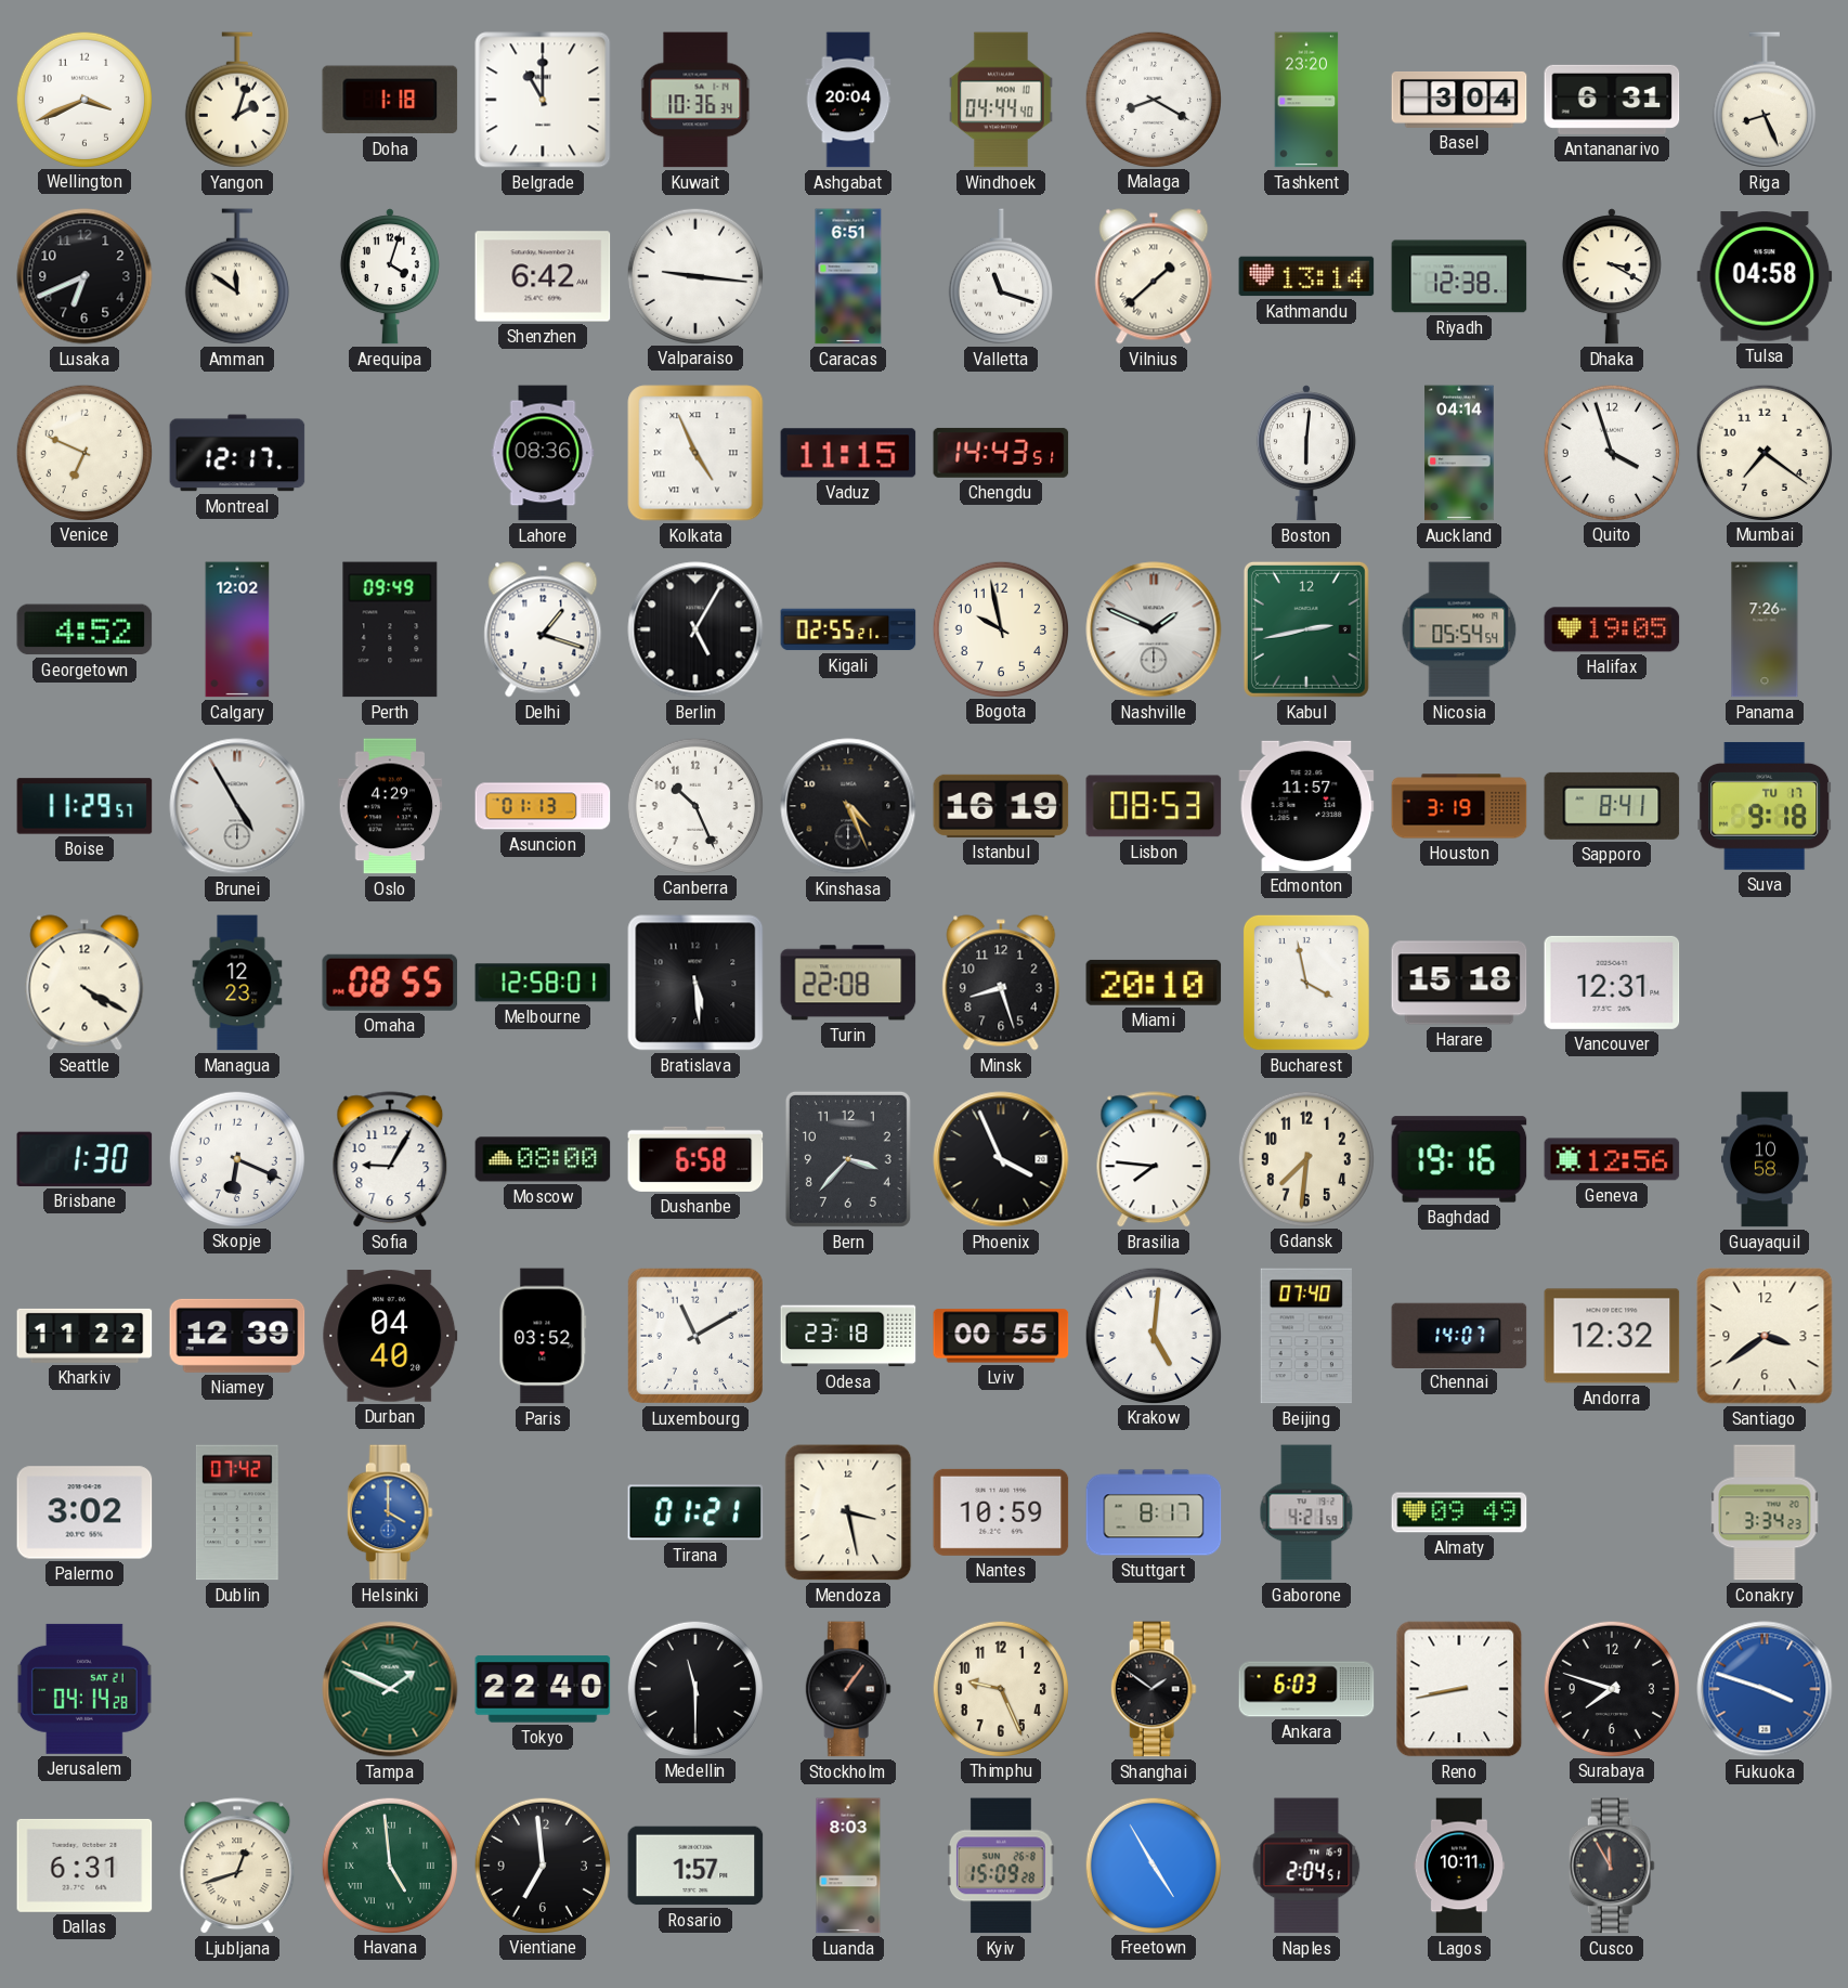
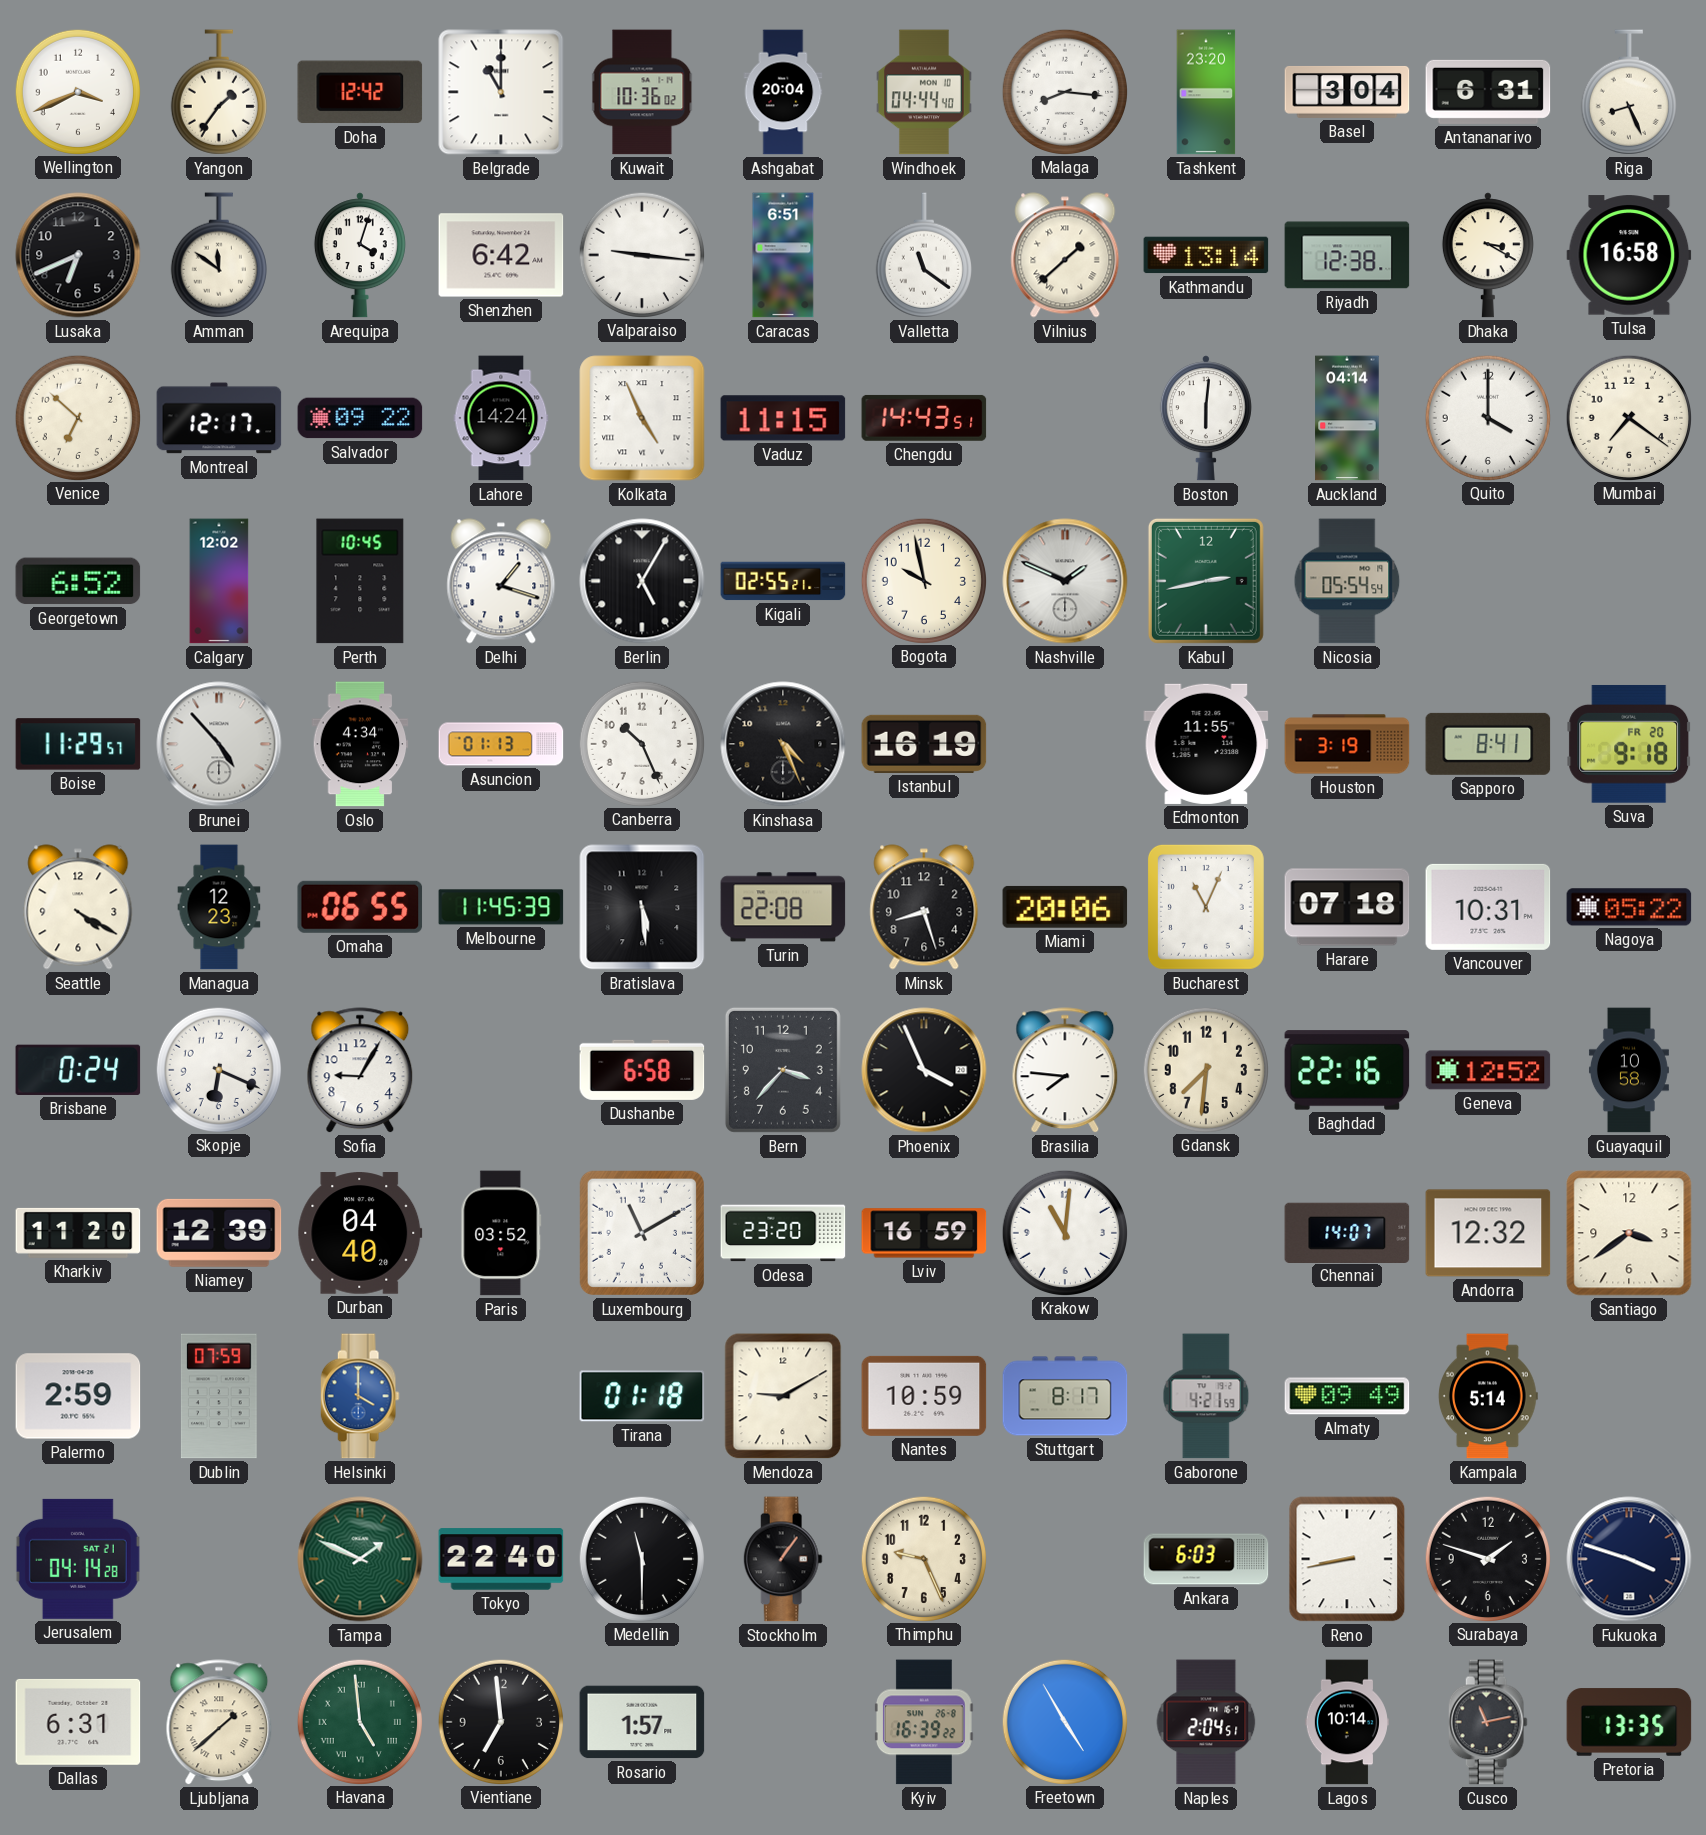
Yangon: 2:03 -> 1:36 (219, 92)
Doha: 1:18 -> 12:42 (360, 92)
Kuwait: 10:36:34 -> 10:36:02 (642, 92)
Malaga: 8:20 -> 8:16 (1064, 91)
Valletta: 11:18 -> 11:21 (924, 255)
Tulsa: 04:58 -> 16:58 (1629, 255)
Venice: 6:49 -> 6:52 (77, 417)
Salvador: none -> 09:22 (360, 418)
Lahore: 08:36 -> 14:24 (501, 418)
Quito: 3:57 -> 4:00 (1487, 417)
Georgetown: 4:52 -> 6:52 (78, 581)
Perth: 09:49 -> 10:45 (360, 581)
Halifax: 19:05 -> none (1612, 629)
Panama: 7:26 -> none (1765, 629)
Brunei: 4:55 -> 4:53 (219, 744)
Oslo: 4:29 -> 4:34 (360, 744)
Lisbon: 08:53 -> none (1154, 806)
Edmonton: 11:57 -> 11:55 (1206, 744)
Suva date: TU 17 -> FR 20 (1629, 744)
Omaha: 08:55 -> 06:55 (360, 907)
Melbourne: 12:58 -> 11:45 (501, 907)
Miami: 20:10 -> 20:06 (1065, 907)
Bucharest: 3:58 -> 11:04 (1206, 907)
Harare: 15:18 -> 07:18 (1347, 907)
Vancouver: 12:31 -> 10:31 (1488, 907)
Nagoya: none -> 05:22 (1629, 907)
Brisbane: 1:30 -> 0:24 (78, 1070)
Moscow: 08:00 -> none (543, 1159)
Baghdad: 19:16 -> 22:16 (1347, 1070)
Geneva: 12:56 -> 12:52 (1488, 1070)
Kharkiv: 11:22 -> 11:20 (78, 1233)
Odesa: 23:18 -> 23:20 (783, 1233)
Lviv: 00:55 -> 16:59 (924, 1233)
Krakow: 5:01 -> 11:01 (1064, 1232)
Beijing: 07:40 -> none (1306, 1336)
Palermo: 3:02 -> 2:59 (78, 1396)
Dublin: 07:42 -> 07:59 (219, 1396)
Tirana: 01:21 -> 01:18 (642, 1396)
Mendoza: 3:28 -> 9:10 (783, 1396)
Kampala: none -> 5:14 (1489, 1396)
Conakry: 3:34 -> none (1765, 1512)
Shanghai: 1:51 -> none (1154, 1689)
Surabaya: 7:48 -> 1:48 (1487, 1558)
Fukuoka dial: blue -> navy (1629, 1559)
Ljubljana: 12:42 -> 1:38 (219, 1723)
Luanda: 8:03 -> none (848, 1866)
Kyiv: 15:09 -> 16:39 (924, 1722)
Lagos: 10:11 -> 10:14 (1347, 1722)
Cusco: 11:55 -> 11:13 (1488, 1722)
Pretoria: none -> 13:35 (1629, 1722)
